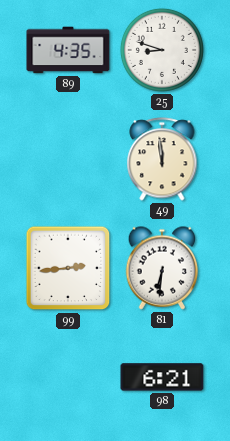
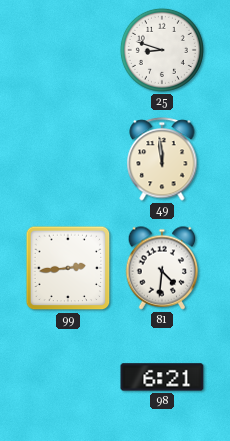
89: 4:35 -> none (68, 50)
81: 6:31 -> 4:31 (162, 268)
